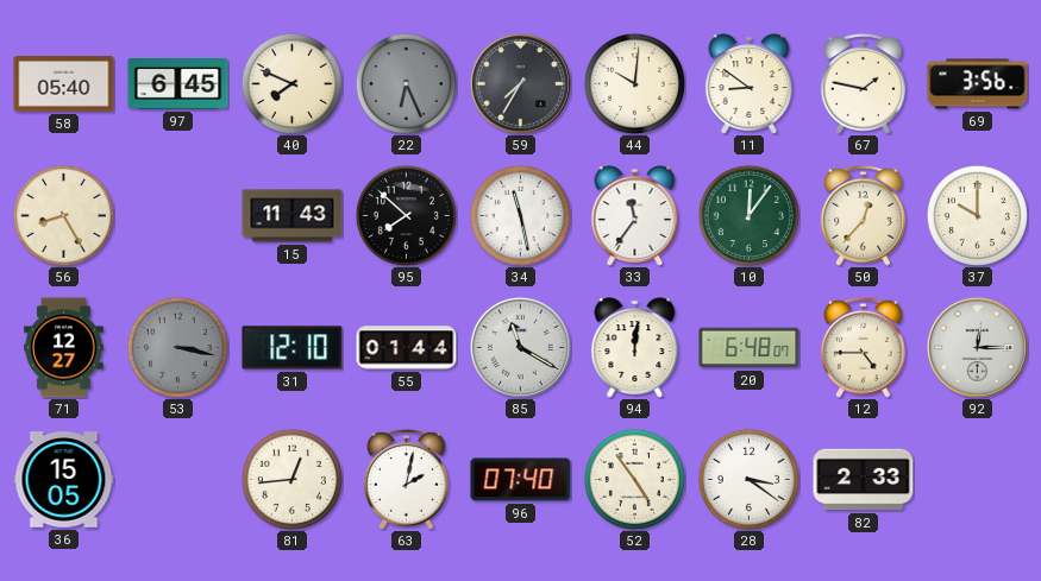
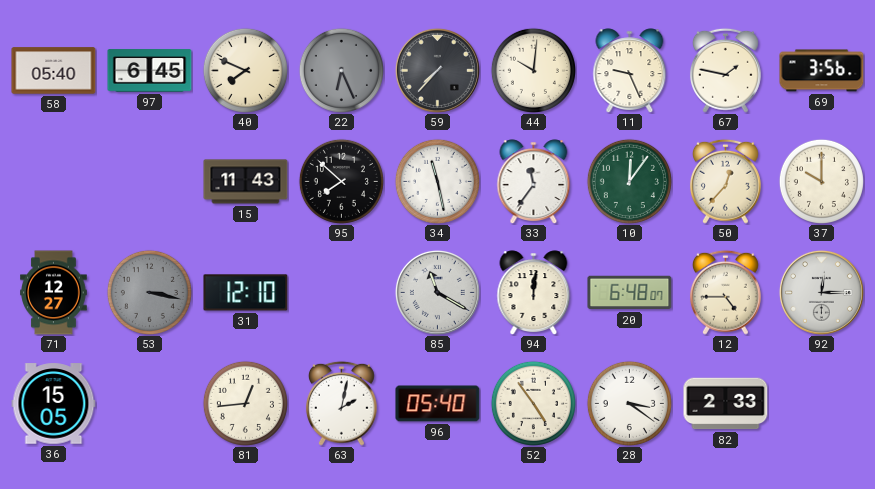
59: 7:35 -> 7:37 (437, 70)
11: 8:51 -> 9:26 (630, 70)
56: 8:25 -> none (63, 215)
55: 01:44 -> none (407, 348)
96: 07:40 -> 05:40 (438, 404)
